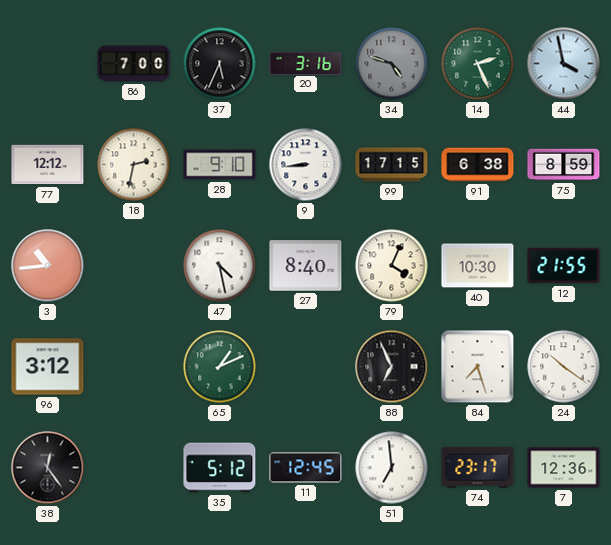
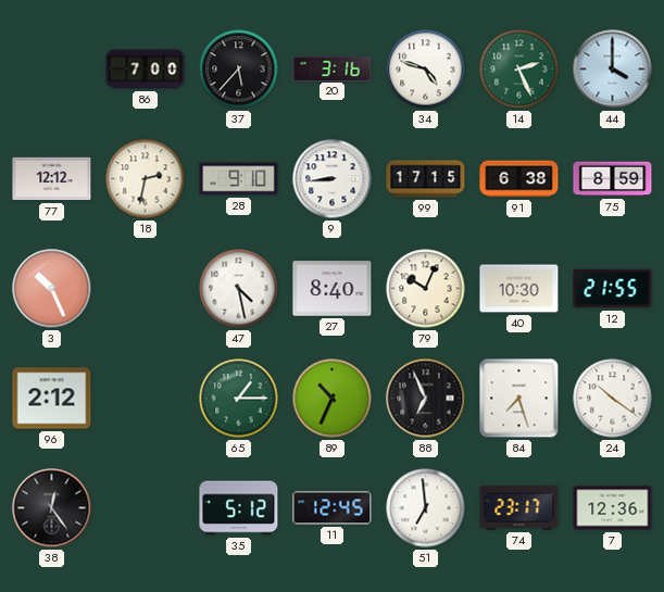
37: 5:34 -> 5:37 (239, 70)
34 dial: grey -> white (426, 70)
44: 3:58 -> 4:00 (613, 70)
3: 10:44 -> 10:26 (52, 289)
79: 4:04 -> 10:04 (426, 289)
96: 3:12 -> 2:12 (52, 399)
65: 1:11 -> 1:15 (239, 399)
89: none -> 10:34 (333, 399)
